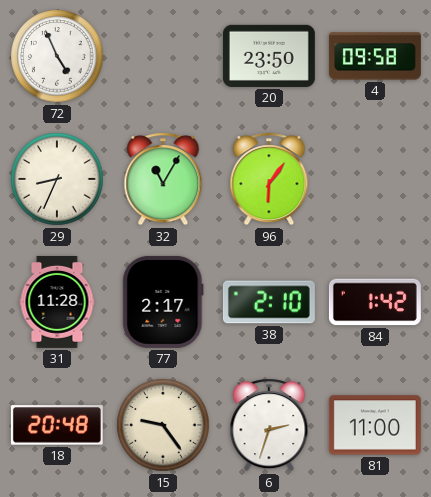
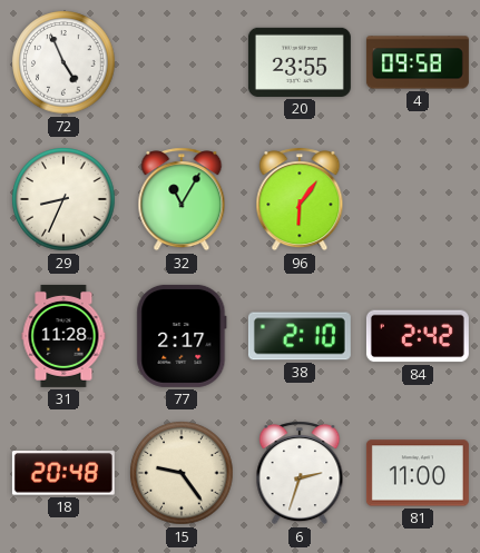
20: 23:50 -> 23:55 (300, 62)
84: 1:42 -> 2:42 (418, 336)
